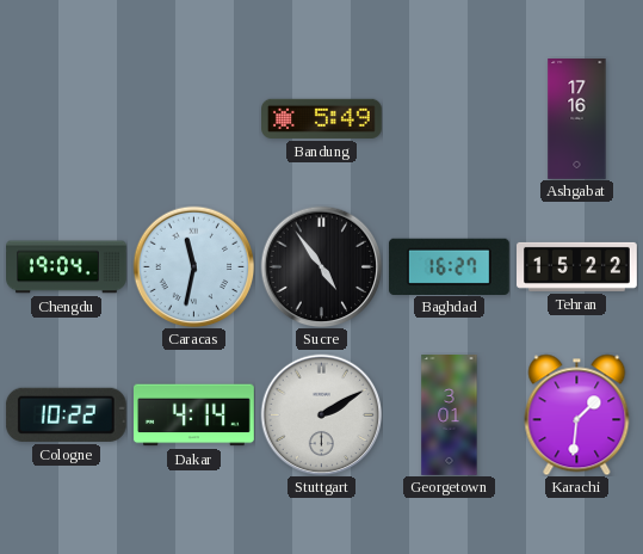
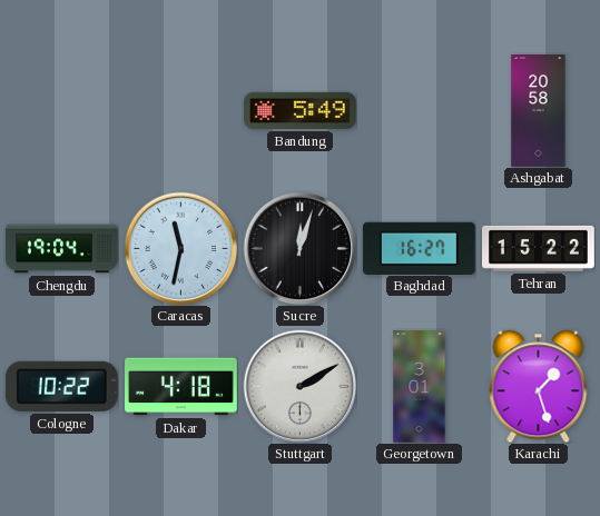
Ashgabat: 17:16 -> 20:58 (539, 111)
Sucre: 4:54 -> 12:03 (299, 248)
Dakar: 4:14 -> 4:18 (181, 387)
Karachi: 1:31 -> 1:27 (539, 386)
